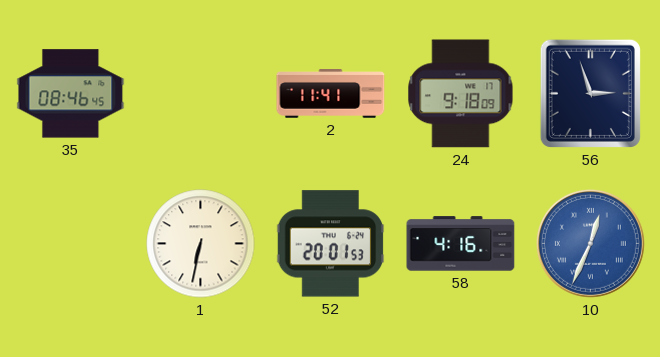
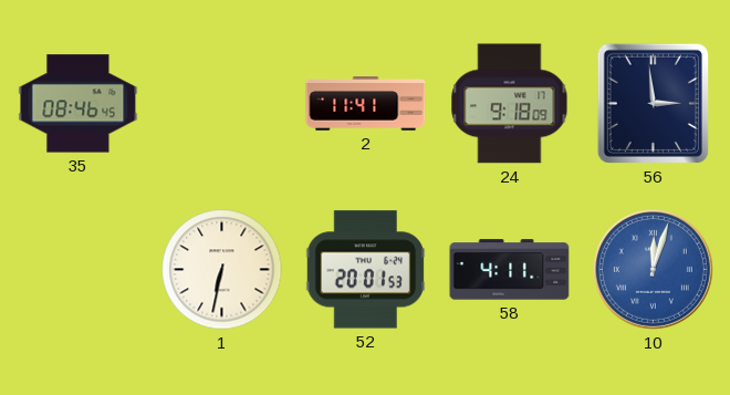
56: 2:57 -> 2:59 (653, 103)
58: 4:16 -> 4:11 (510, 270)
10: 12:34 -> 12:03 (653, 269)
